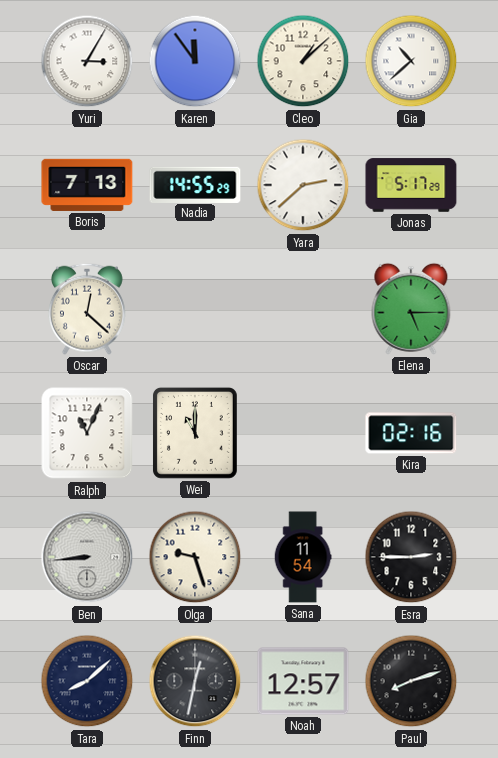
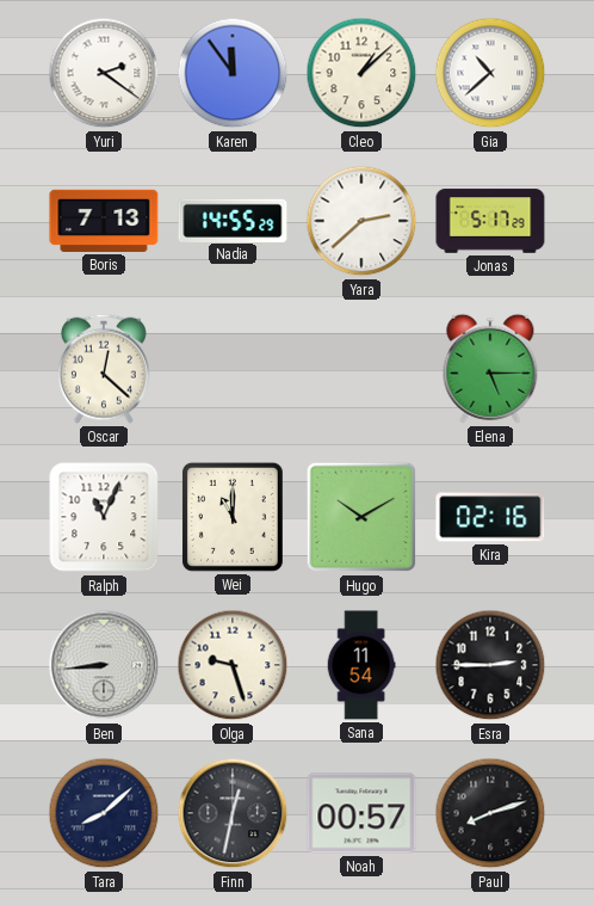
Yuri: 3:05 -> 2:21 (104, 73)
Hugo: none -> 10:10 (361, 517)
Noah: 12:57 -> 00:57 (361, 813)
